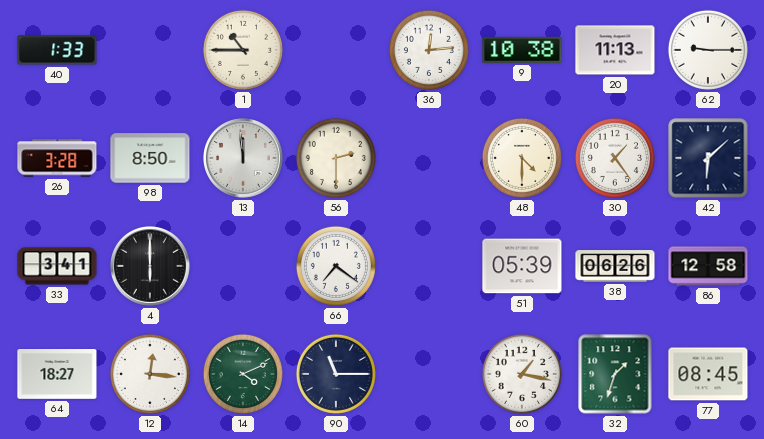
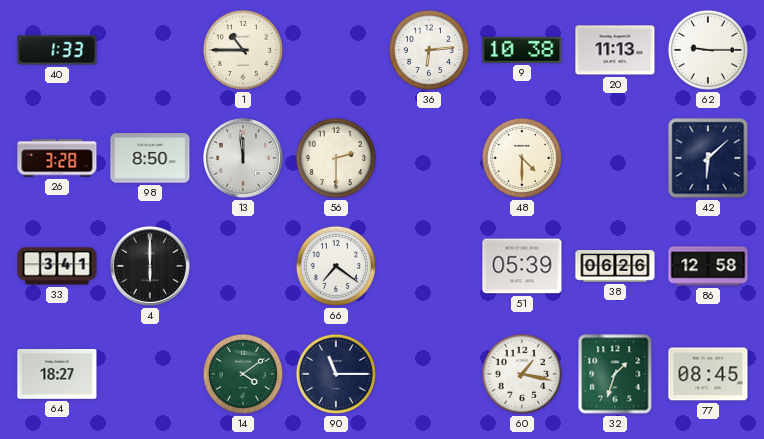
36: 12:14 -> 6:14 (429, 50)
30: 1:24 -> none (615, 158)
12: 12:16 -> none (150, 374)
14: 4:11 -> 4:09 (243, 374)
